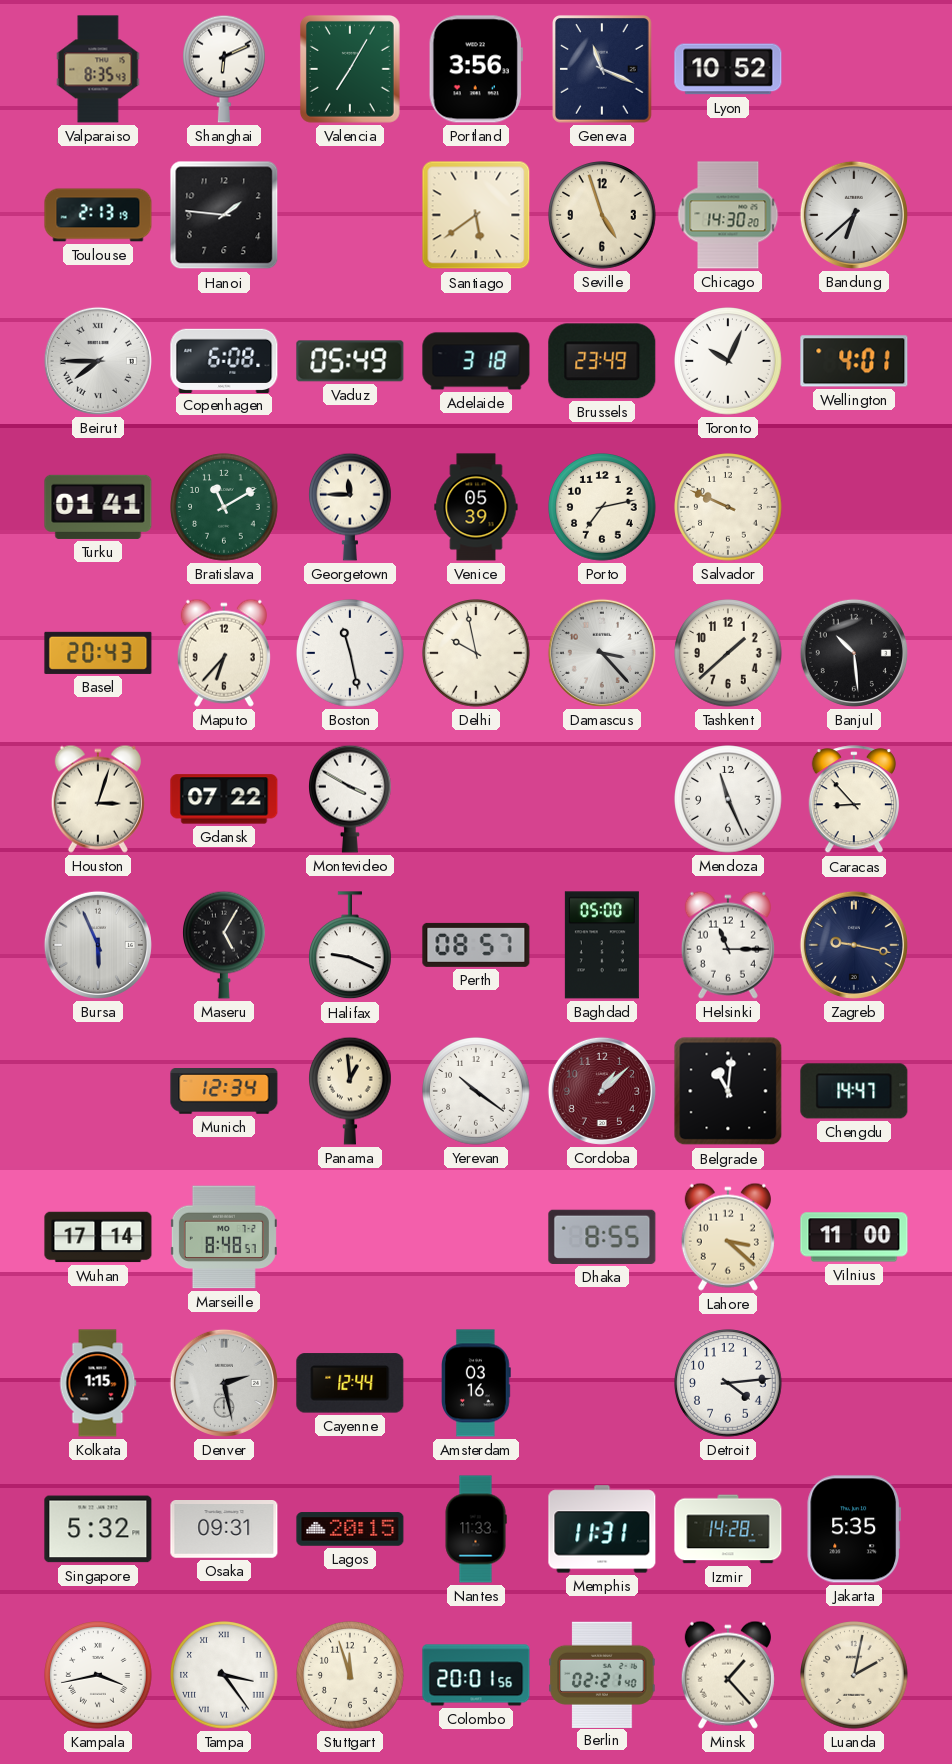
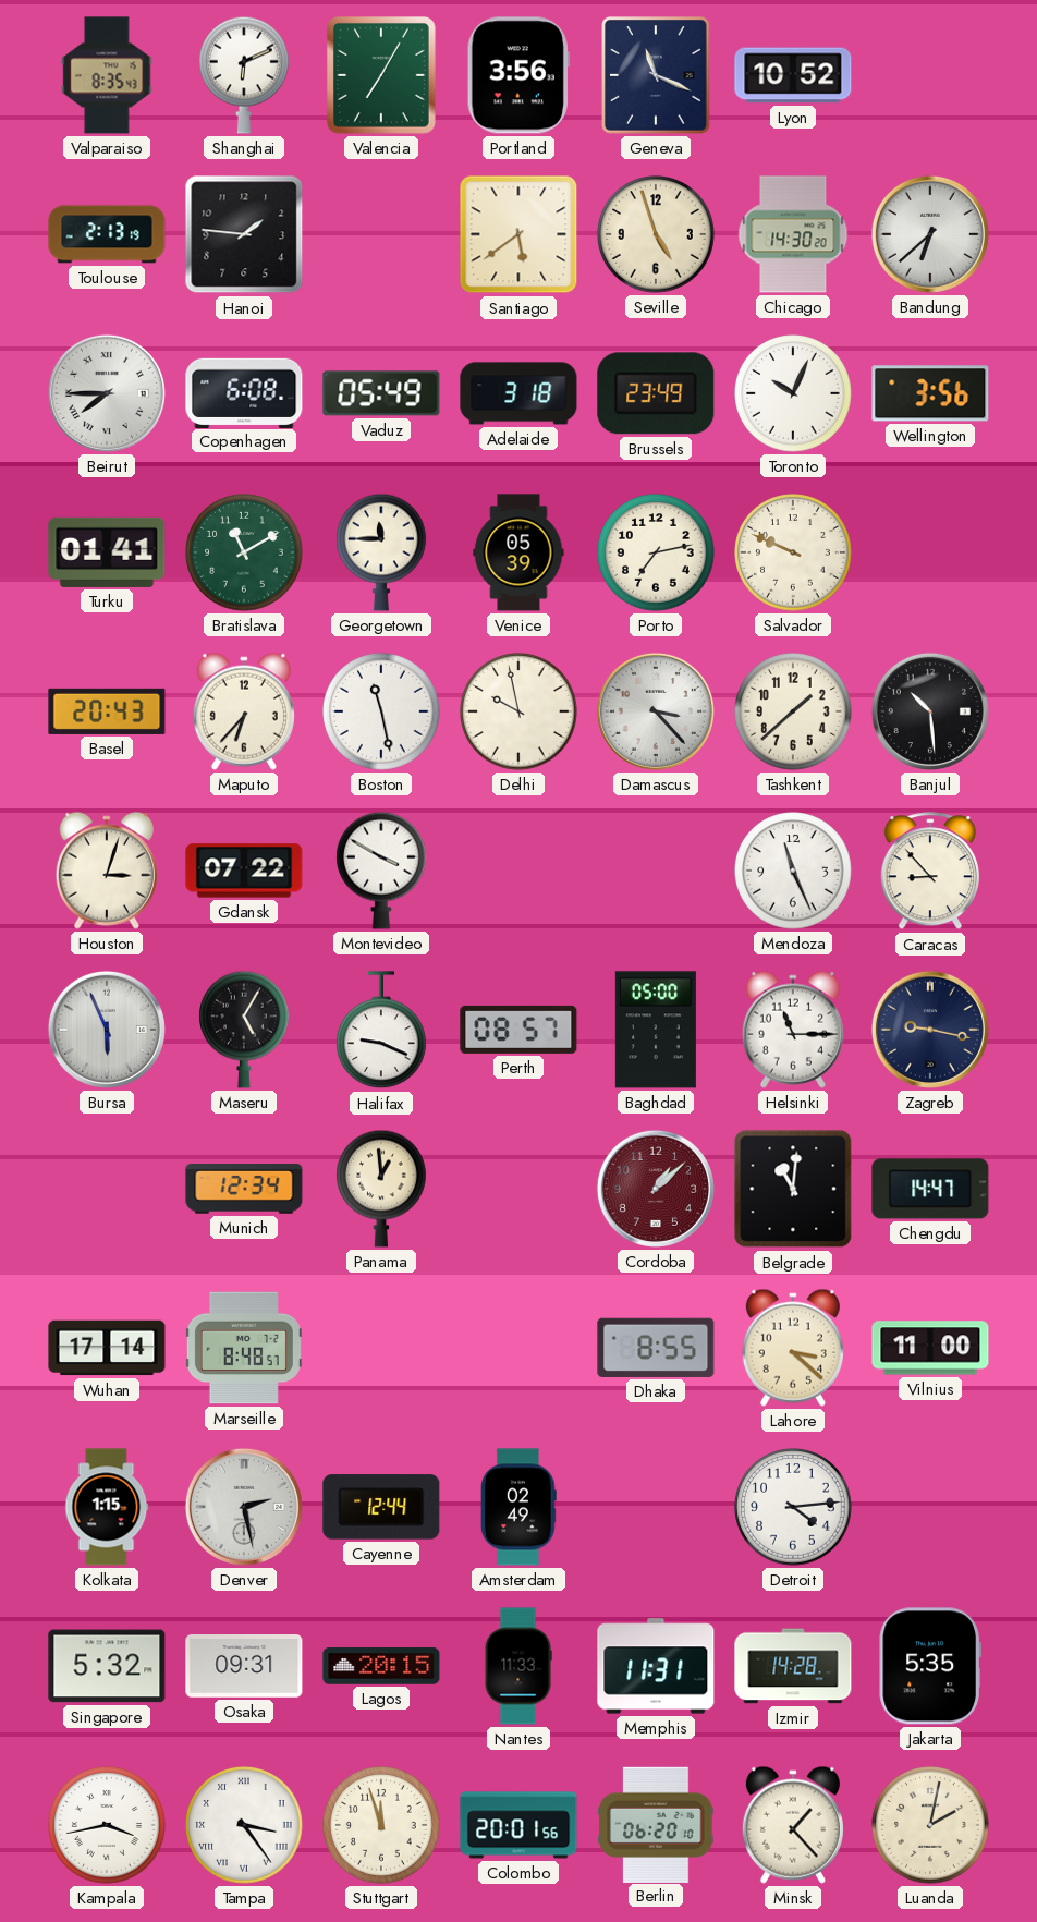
Wellington: 4:01 -> 3:56 (930, 393)
Yerevan: 10:21 -> none (476, 1091)
Amsterdam: 03:16 -> 02:49 (520, 1507)
Berlin: 02:21 -> 06:20 (656, 1824)
